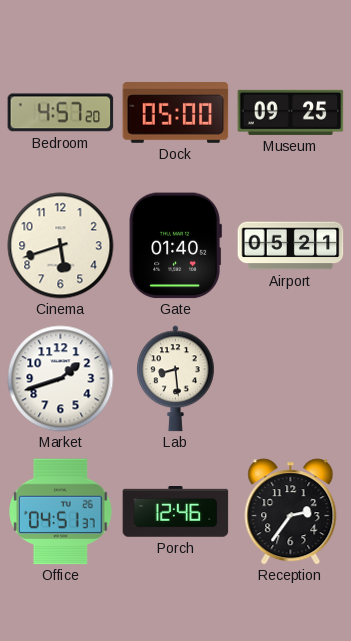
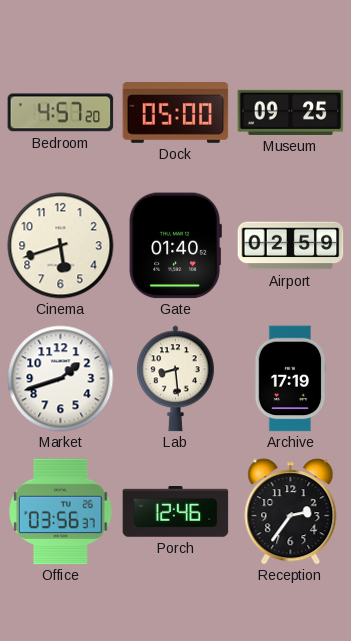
Airport: 05:21 -> 02:59 (291, 246)
Archive: none -> 17:19 (290, 379)
Office: 04:51 -> 03:56 (61, 512)
